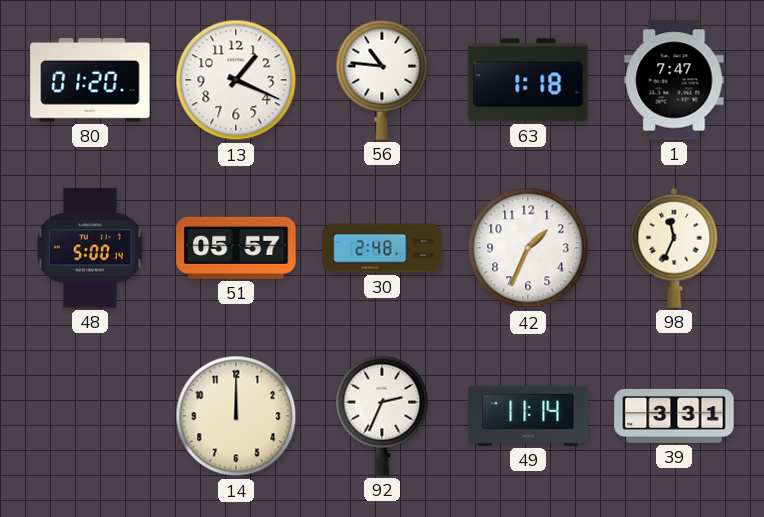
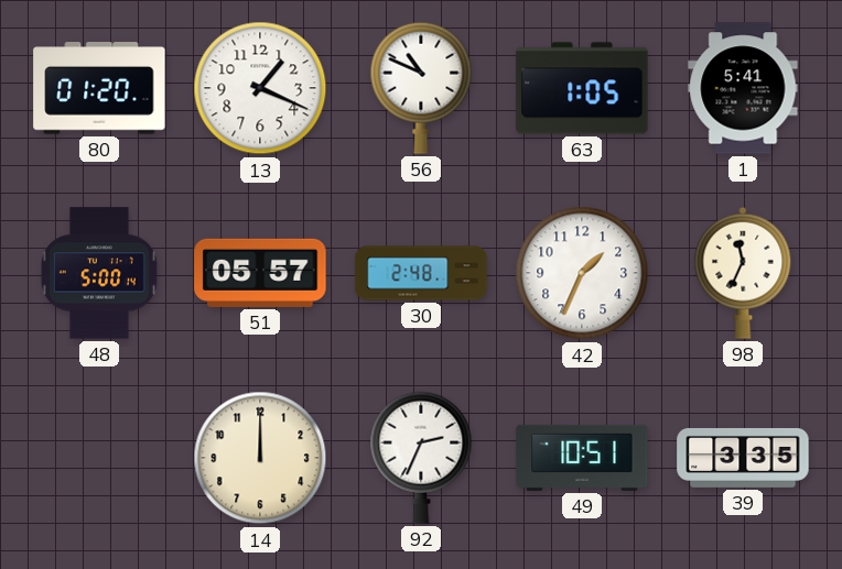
56: 10:46 -> 10:49 (421, 88)
63: 1:18 -> 1:05 (582, 88)
1: 7:47 -> 5:41 (743, 88)
49: 11:14 -> 10:51 (582, 458)
39: 3:31 -> 3:35 (743, 458)
